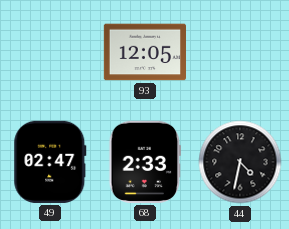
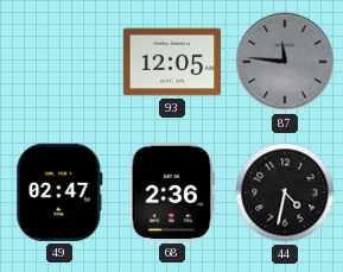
87: none -> 11:46 (285, 62)
68: 2:33 -> 2:36 (171, 192)
